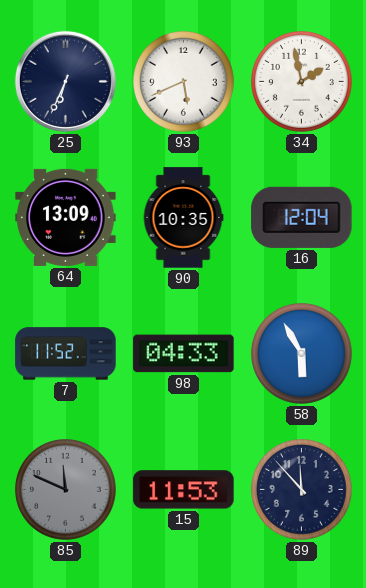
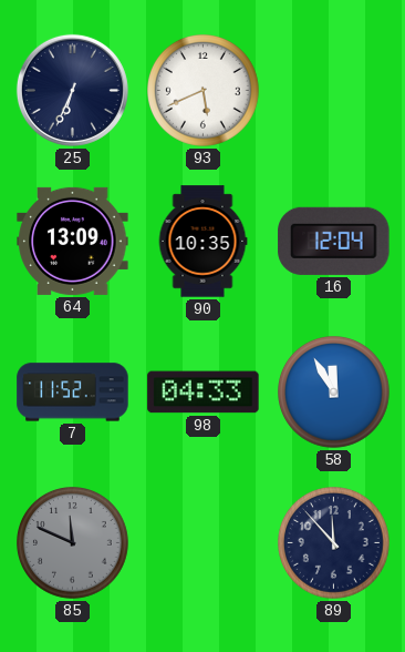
34: 1:58 -> none (302, 82)
58: 5:55 -> 11:55 (334, 393)
15: 11:53 -> none (184, 490)
